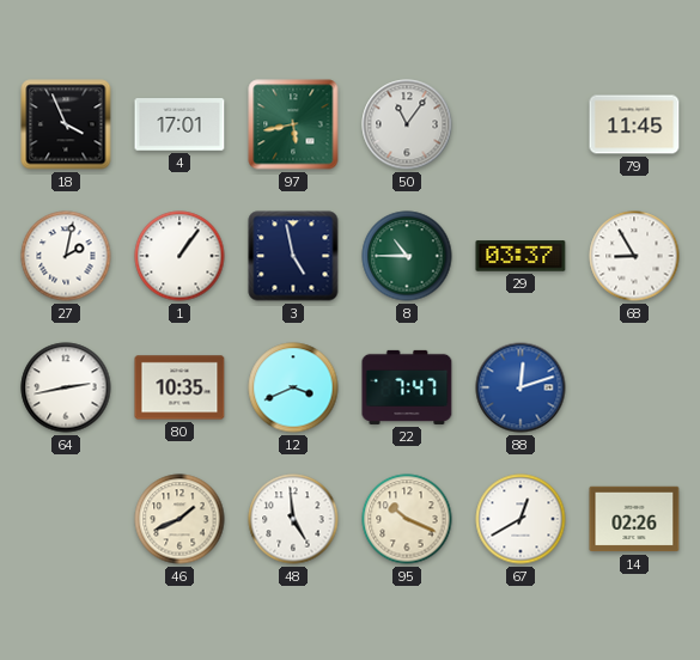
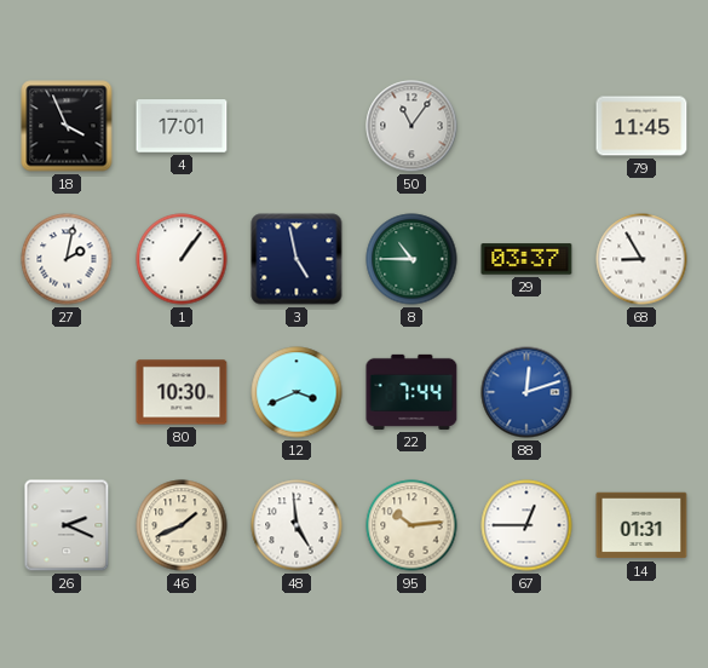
97: 5:43 -> none (293, 124)
64: 2:43 -> none (66, 387)
80: 10:35 -> 10:30 (182, 392)
22: 7:47 -> 7:44 (411, 392)
26: none -> 2:19 (67, 525)
95: 10:19 -> 10:14 (411, 525)
67: 12:40 -> 12:45 (526, 525)
14: 02:26 -> 01:31 (641, 525)
